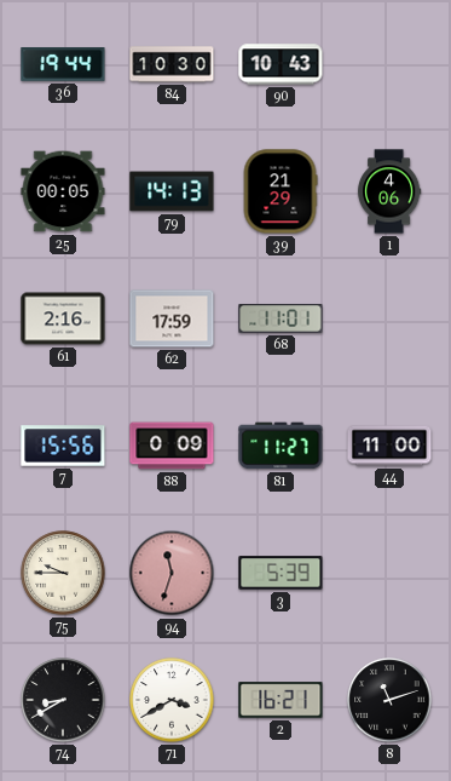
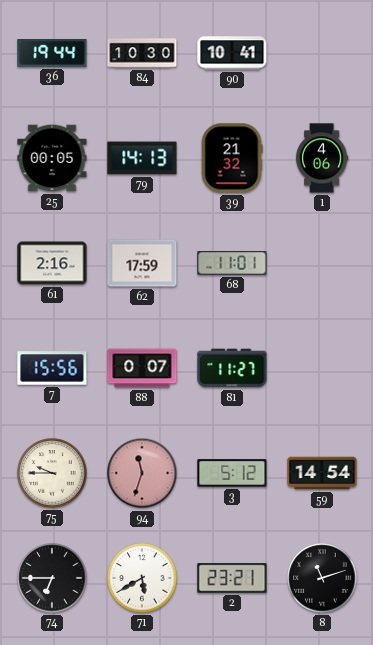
90: 10:43 -> 10:41 (232, 53)
39: 21:29 -> 21:32 (232, 158)
88: 0:09 -> 0:07 (142, 368)
44: 11:00 -> none (389, 446)
3: 5:39 -> 5:12 (232, 473)
59: none -> 14:54 (322, 473)
74: 8:40 -> 6:45 (52, 578)
71: 3:40 -> 5:40 (142, 578)
2: 16:21 -> 23:21 (232, 578)
